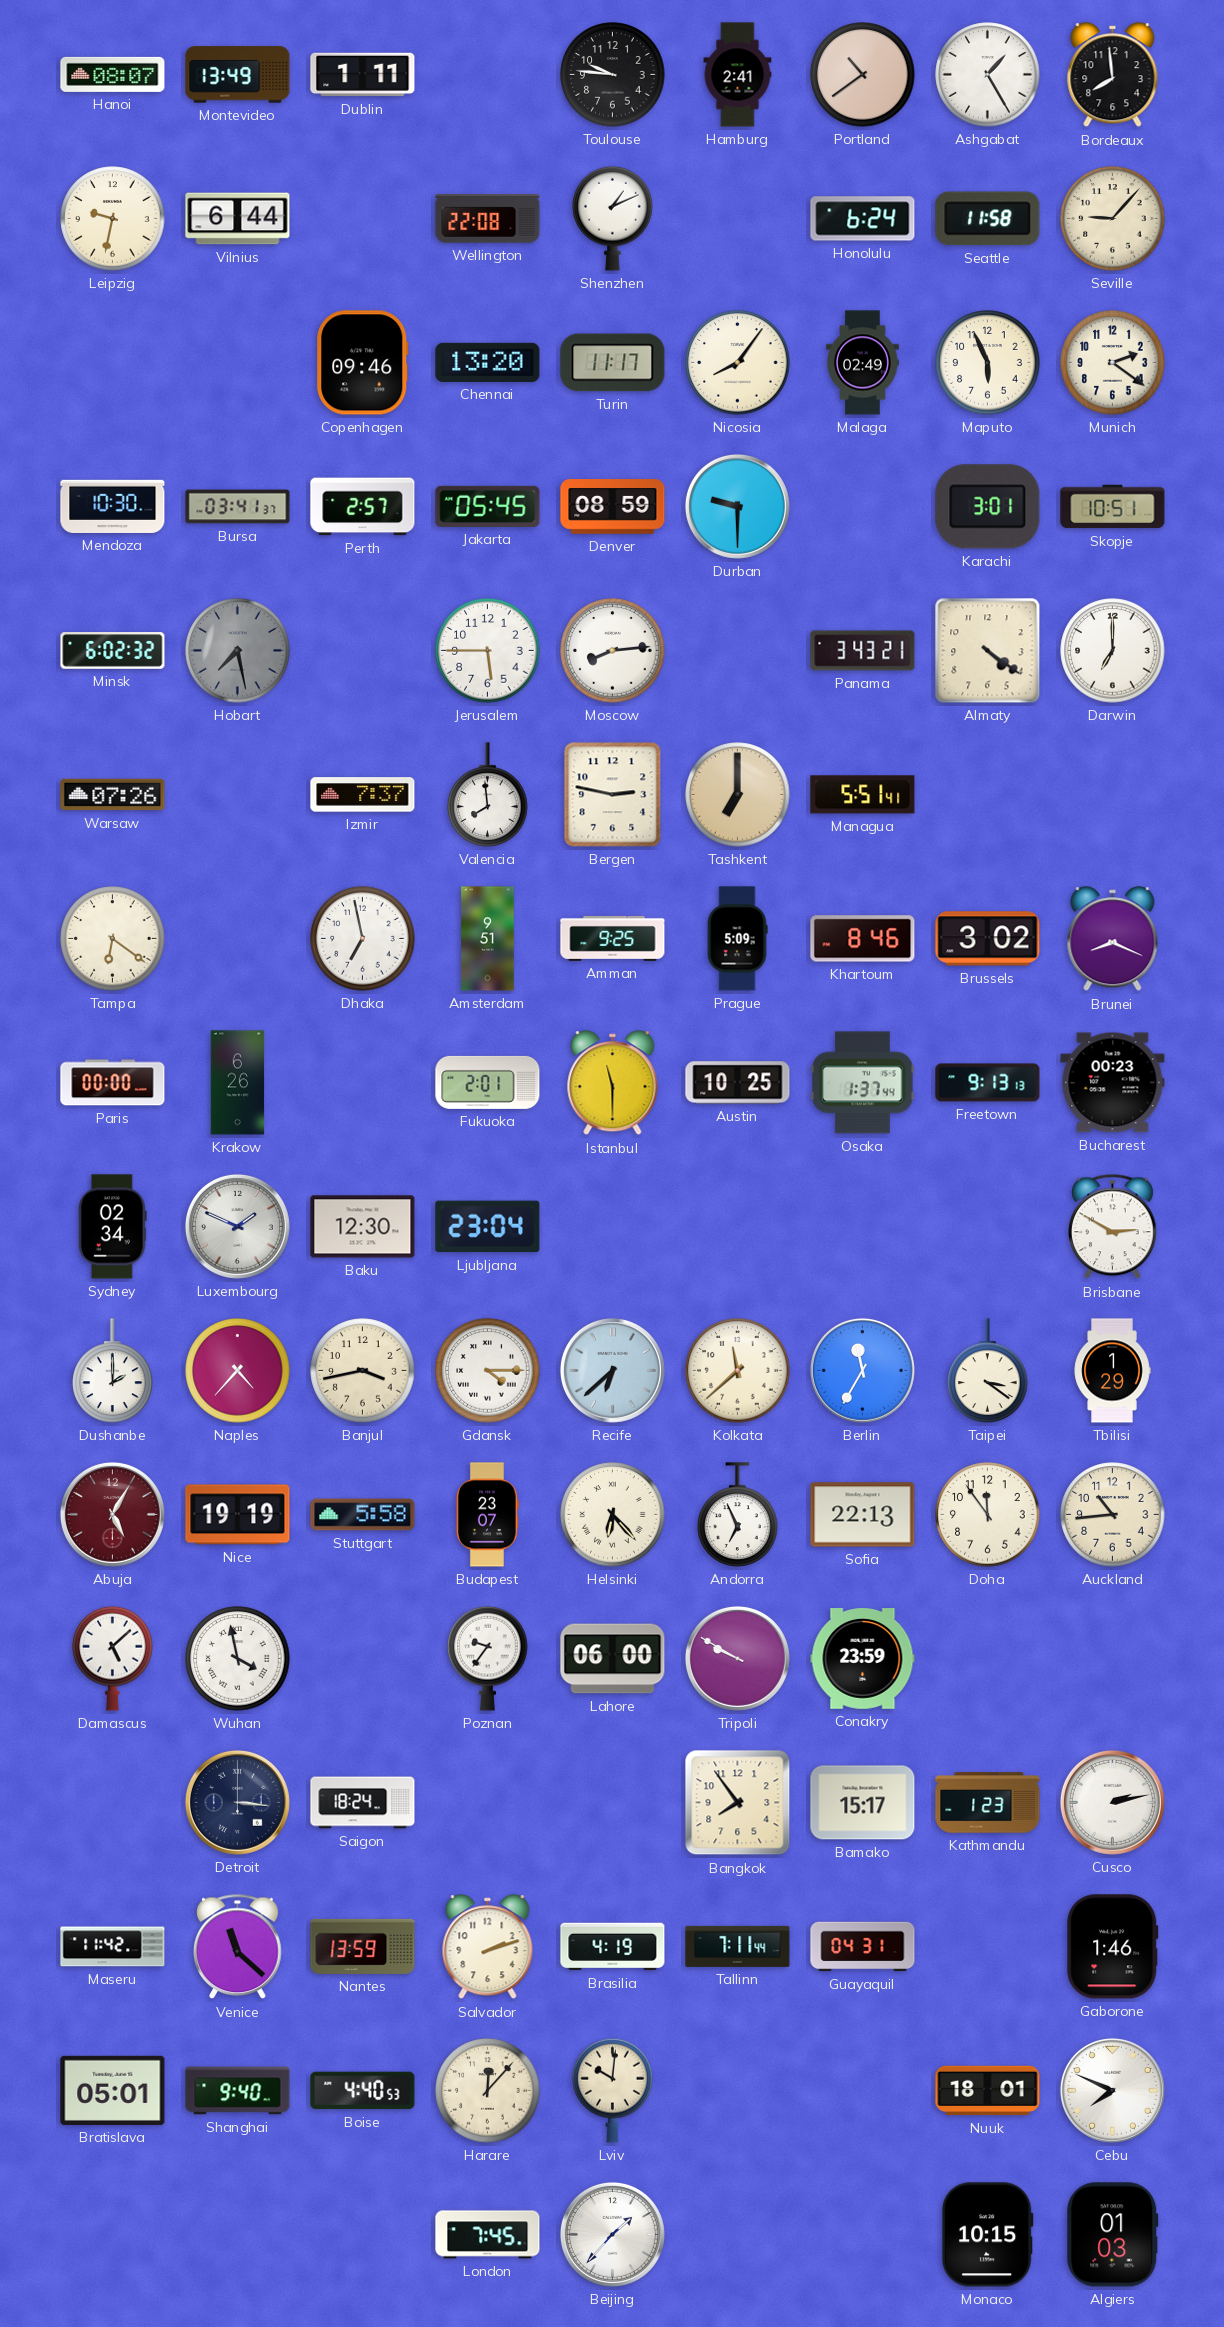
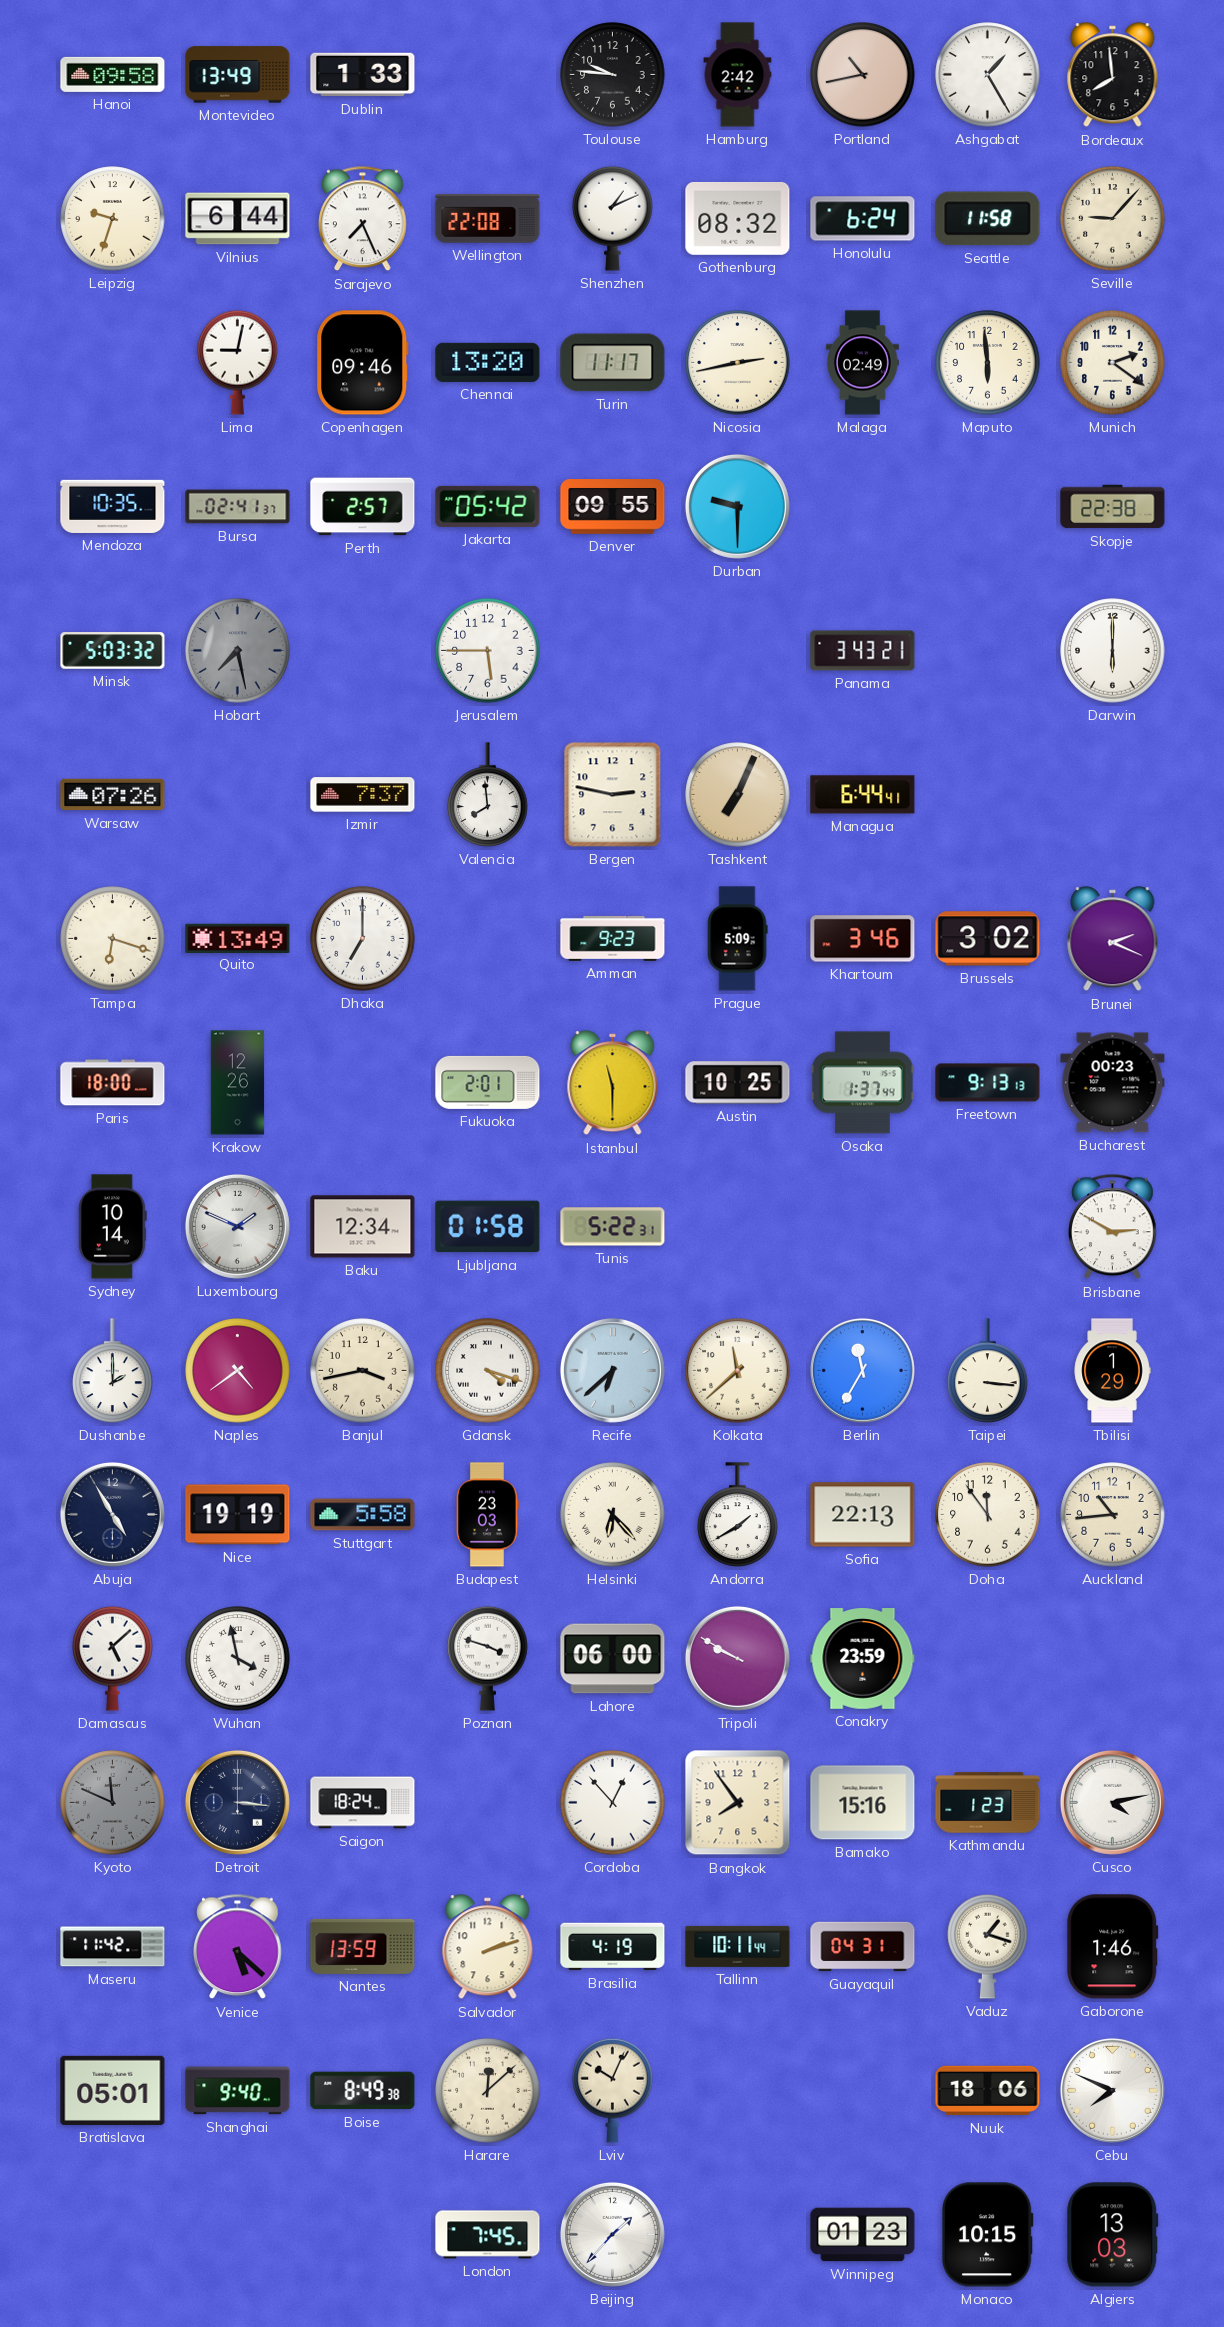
Hanoi: 08:07 -> 09:58 (113, 74)
Dublin: 1:11 -> 1:33 (363, 75)
Hamburg: 2:41 -> 2:42 (738, 75)
Portland: 10:39 -> 10:43 (863, 75)
Leipzig: 9:32 -> 9:33 (113, 219)
Sarajevo: none -> 7:26 (363, 219)
Gothenburg: none -> 08:32 (738, 218)
Lima: none -> 9:02 (238, 362)
Nicosia: 8:06 -> 2:43 (738, 363)
Maputo: 5:56 -> 5:59 (988, 363)
Mendoza: 10:30 -> 10:35 (113, 506)
Bursa: 03:41 -> 02:41 (238, 507)
Jakarta: 05:45 -> 05:42 (488, 506)
Denver: 08:59 -> 09:55 (613, 507)
Karachi: 3:01 -> none (988, 507)
Skopje: 10:51 -> 22:38 (1113, 507)
Minsk: 6:02 -> 5:03 (113, 651)
Moscow: 8:14 -> none (613, 651)
Almaty: 4:21 -> none (988, 651)
Darwin: 7:00 -> 6:00 (1113, 651)
Tashkent: 7:00 -> 7:04 (738, 795)
Managua: 5:51 -> 6:44 (863, 795)
Tampa: 6:21 -> 6:18 (113, 939)
Quito: none -> 13:49 (238, 938)
Dhaka: 6:58 -> 7:00 (363, 939)
Amsterdam: 9:51 -> none (488, 939)
Amman: 9:25 -> 9:23 (613, 938)
Khartoum: 8:46 -> 3:46 (863, 939)
Brunei: 8:19 -> 2:19 (1113, 939)
Paris: 00:00 -> 18:00 (113, 1083)
Krakow: 6:26 -> 12:26 (238, 1083)
Sydney: 02:34 -> 10:14 (112, 1227)
Baku: 12:30 -> 12:34 (363, 1227)
Ljubljana: 23:04 -> 01:58 (488, 1227)
Tunis: none -> 5:22 (613, 1227)
Naples: 4:37 -> 4:39 (238, 1371)
Gdansk: 4:15 -> 4:18 (488, 1371)
Taipei: 3:21 -> 3:16 (988, 1371)
Abuja: 5:05 -> 4:55 (112, 1514)
Abuja dial: burgundy -> navy (112, 1514)
Budapest: 23:07 -> 23:03 (488, 1515)
Andorra: 6:56 -> 1:40 (738, 1515)
Poznan: 9:36 -> 3:48 (488, 1658)
Kyoto: none -> 11:49 (113, 1803)
Cordoba: none -> 12:53 (613, 1803)
Bamako: 15:17 -> 15:16 (863, 1803)
Cusco: 2:13 -> 4:13 (1112, 1802)
Venice: 11:22 -> 5:22 (238, 1947)
Tallinn: 7:11 -> 10:11 (738, 1946)
Vaduz: none -> 1:18 (988, 1946)
Boise: 4:40 -> 8:49 (363, 2091)
Harare: 12:07 -> 12:08 (488, 2091)
Lviv: 10:01 -> 10:04 (613, 2090)
Nuuk: 18:01 -> 18:06 (988, 2091)
Winnipeg: none -> 01:23 (863, 2235)
Algiers: 01:03 -> 13:03 (1113, 2235)
